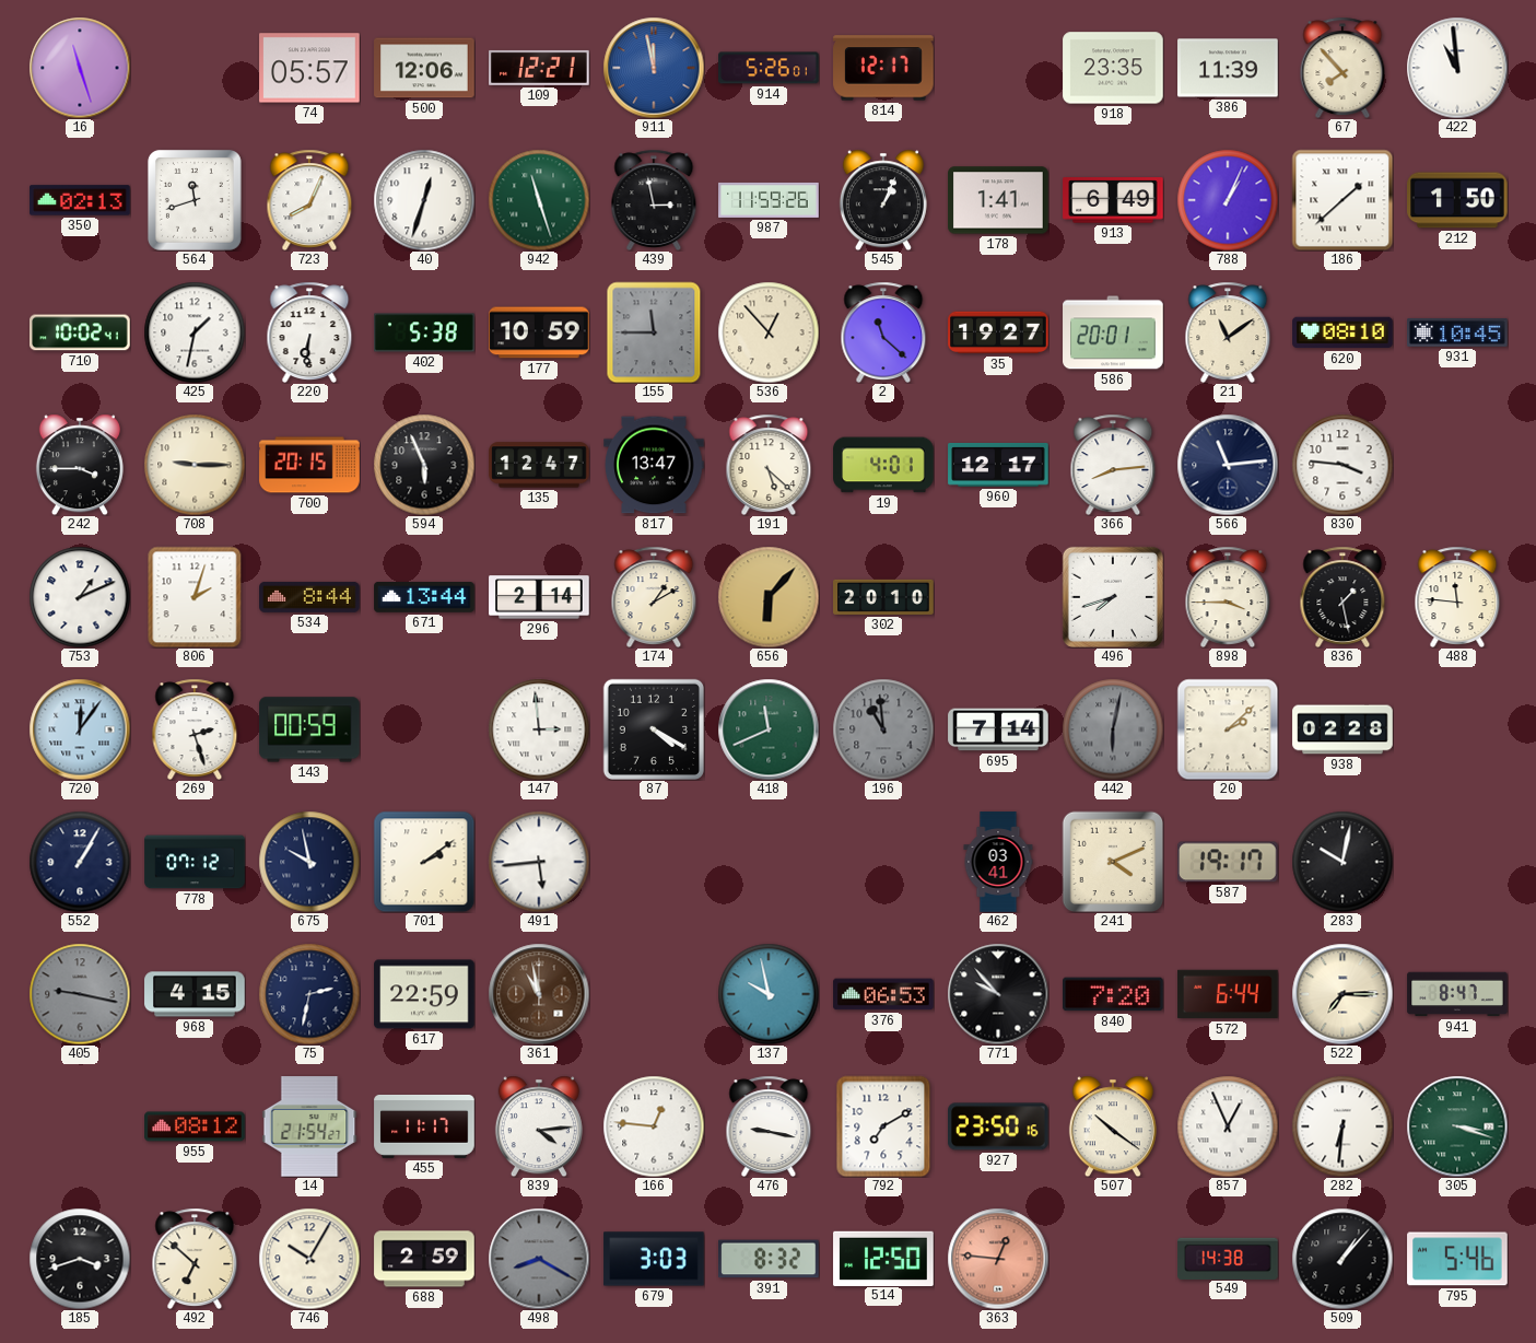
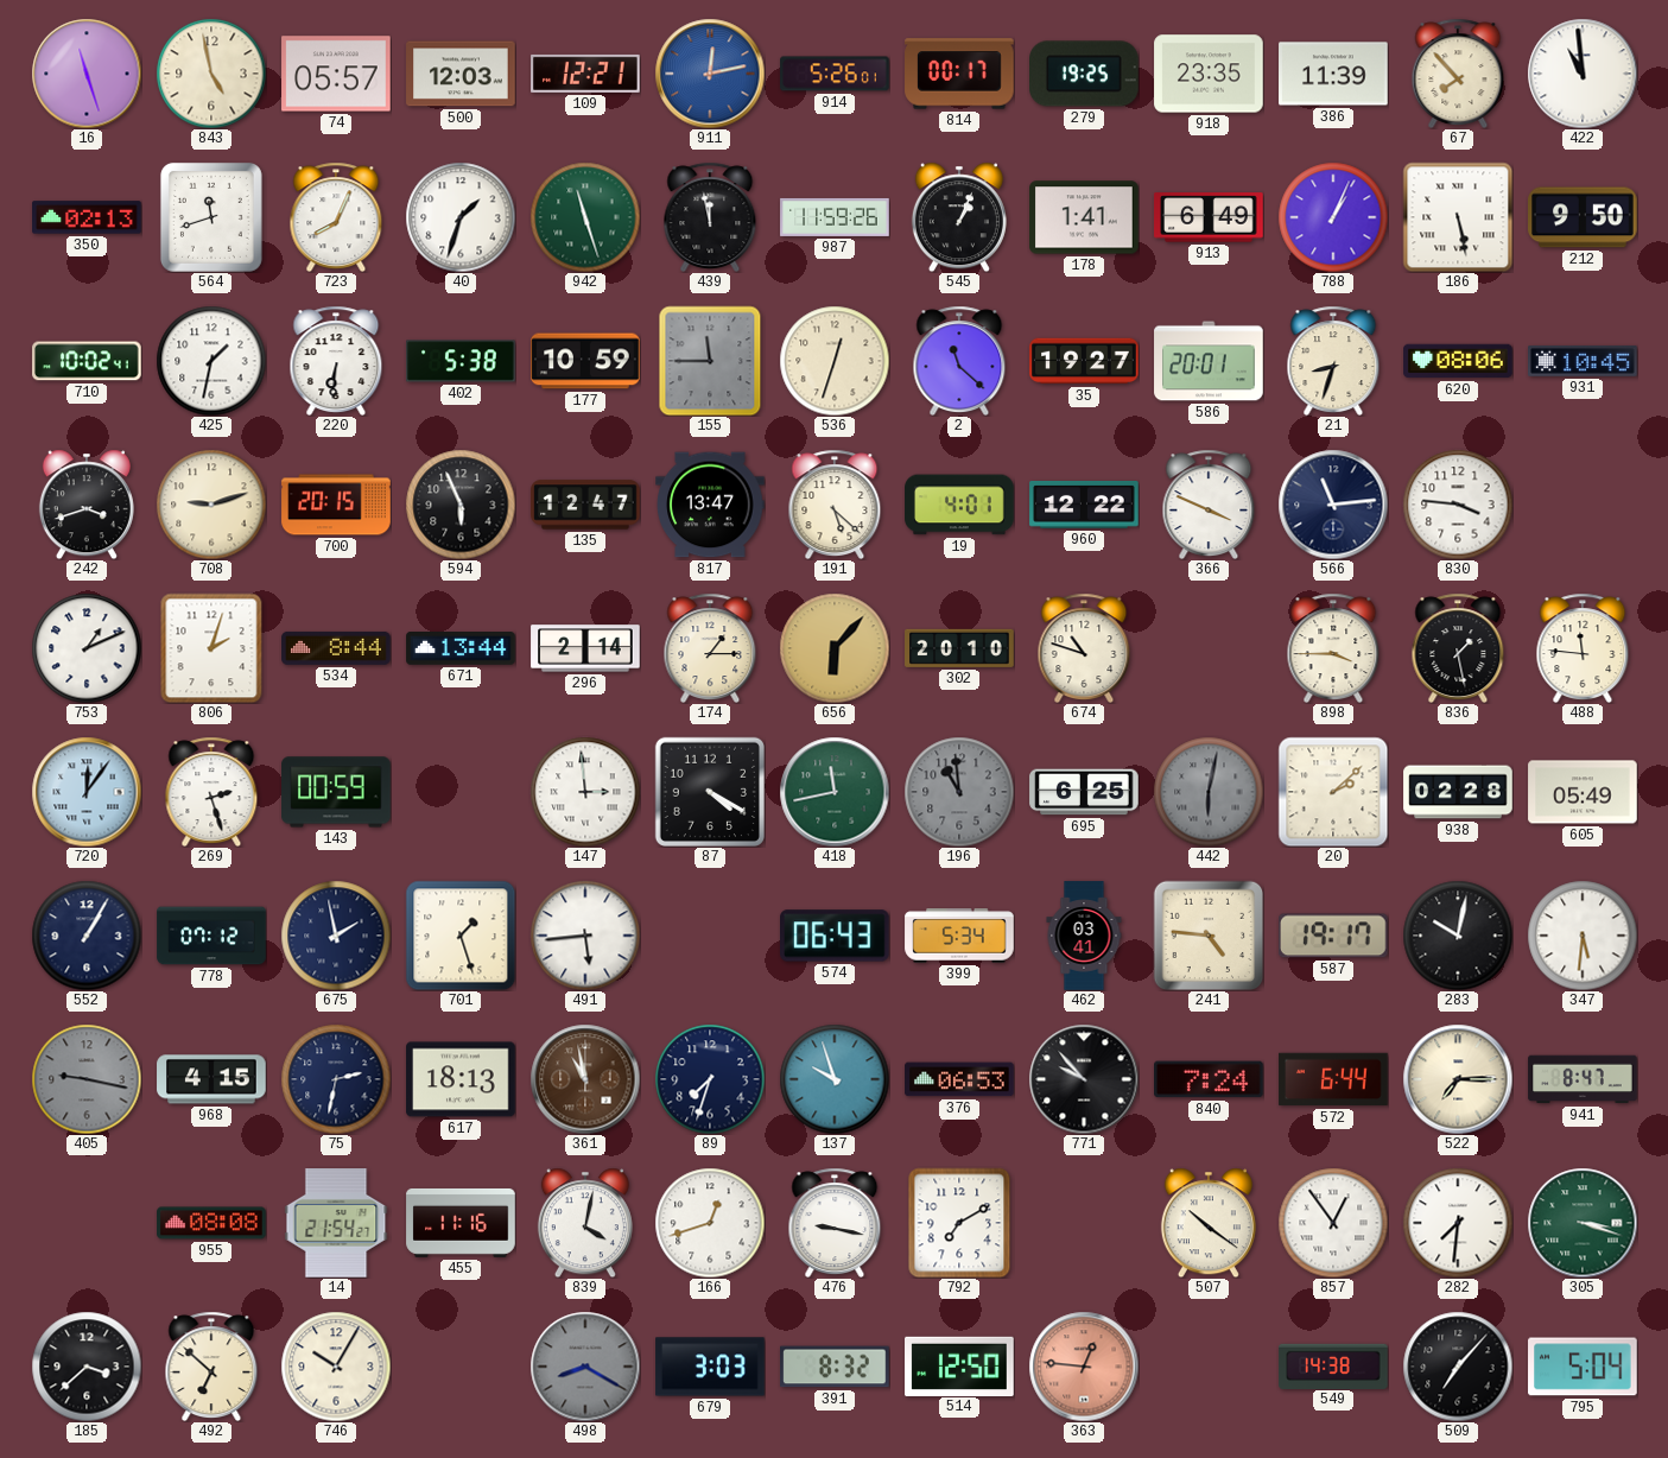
843: none -> 4:58 (211, 74)
500: 12:06 -> 12:03 (461, 74)
911: 11:58 -> 12:13 (710, 74)
814: 12:17 -> 00:17 (959, 74)
279: none -> 19:25 (1084, 74)
40: 12:33 -> 1:33 (461, 217)
439: 2:58 -> 11:58 (710, 217)
186: 1:38 -> 5:28 (1458, 217)
212: 1:50 -> 9:50 (1583, 217)
536: 12:53 -> 12:33 (835, 361)
21: 11:09 -> 8:33 (1333, 361)
620: 08:10 -> 08:06 (1458, 361)
242: 3:45 -> 3:42 (87, 505)
708: 9:15 -> 9:12 (211, 505)
960: 12:17 -> 12:22 (1084, 505)
366: 8:14 -> 3:49 (1209, 505)
174: 1:10 -> 1:15 (710, 648)
674: none -> 10:48 (1084, 648)
496: 7:42 -> none (1113, 597)
418: 11:41 -> 11:43 (835, 792)
695: 7:14 -> 6:25 (1084, 792)
605: none -> 05:49 (1583, 792)
675: 9:58 -> 1:58 (336, 936)
701: 2:09 -> 1:27 (461, 936)
574: none -> 06:43 (836, 936)
399: none -> 5:34 (959, 936)
241: 4:11 -> 4:46 (1209, 936)
347: none -> 5:31 (1583, 936)
617: 22:59 -> 18:13 (461, 1079)
89: none -> 7:33 (710, 1079)
137: 9:58 -> 9:57 (835, 1079)
840: 7:20 -> 7:24 (1210, 1079)
955: 08:12 -> 08:08 (211, 1223)
455: 11:17 -> 11:16 (461, 1223)
839: 4:14 -> 4:02 (585, 1223)
166: 12:46 -> 12:42 (710, 1223)
927: 23:50 -> none (999, 1126)
857: 12:56 -> 12:54 (1333, 1223)
282: 6:31 -> 7:31 (1458, 1223)
185: 3:42 -> 3:38 (87, 1367)
688: 2:59 -> none (424, 1259)
509: 1:07 -> 7:07 (1458, 1367)
795: 5:46 -> 5:04 (1583, 1367)
